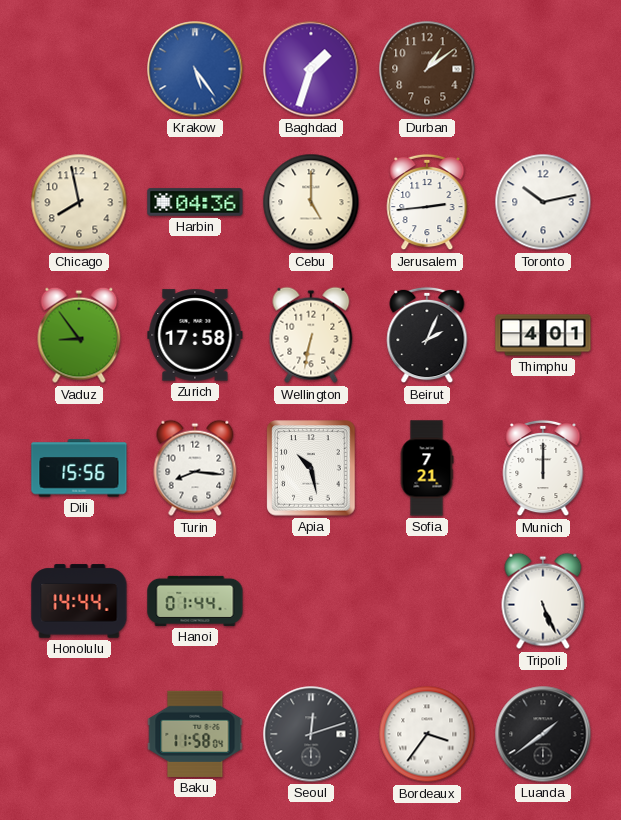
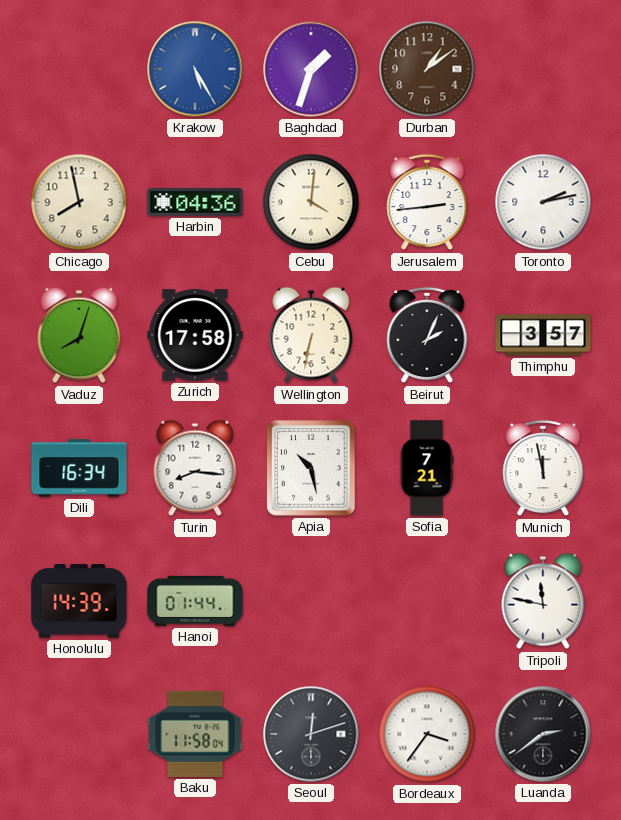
Krakow: 5:24 -> 5:25 (195, 69)
Cebu: 5:00 -> 4:01 (311, 202)
Toronto: 10:13 -> 2:13 (543, 202)
Vaduz: 8:54 -> 8:03 (79, 335)
Thimphu: 4:01 -> 3:57 (543, 335)
Dili: 15:56 -> 16:34 (79, 468)
Munich: 12:00 -> 11:58 (543, 468)
Honolulu: 14:44 -> 14:39 (79, 601)
Tripoli: 5:26 -> 11:47 (543, 601)
Luanda: 1:39 -> 2:39 (543, 734)
